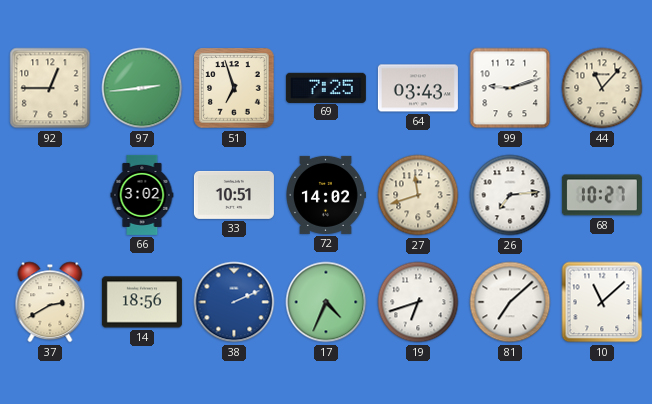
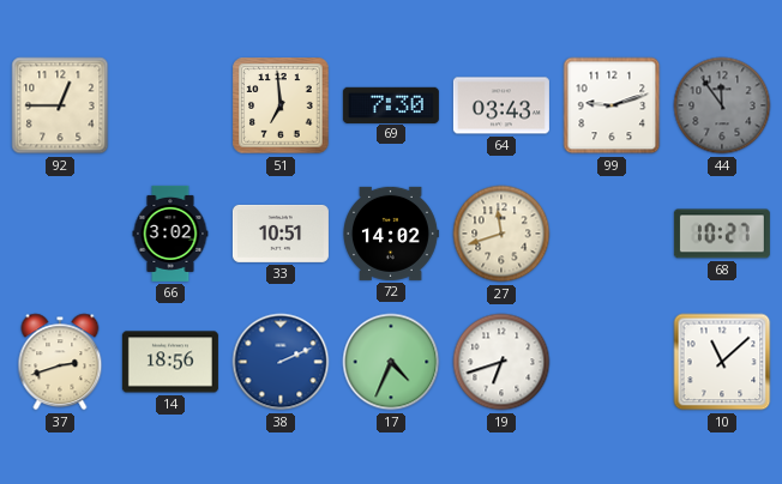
97: 2:44 -> none (142, 88)
51: 6:57 -> 6:59 (281, 105)
69: 7:25 -> 7:30 (391, 104)
44: 11:07 -> 11:54 (722, 105)
44 dial: cream -> grey (722, 105)
26: 7:14 -> none (510, 195)
37: 2:40 -> 2:42 (60, 362)
81: 7:08 -> none (510, 302)
